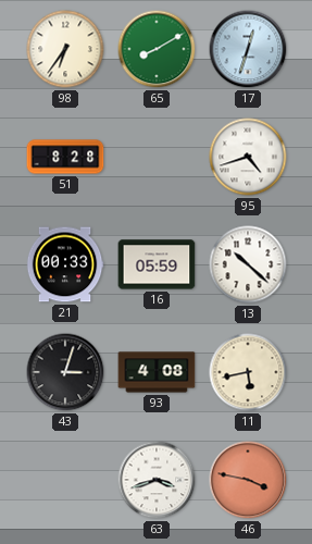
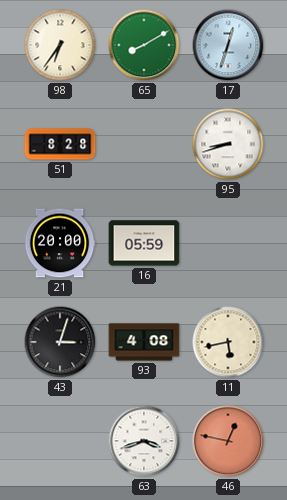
95: 4:42 -> 8:42 (228, 144)
21: 00:33 -> 20:00 (60, 243)
13: 10:22 -> none (248, 264)
46: 3:47 -> 12:47 (228, 441)
